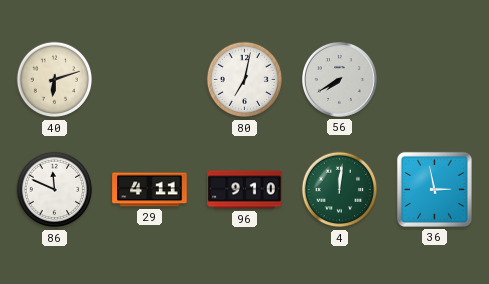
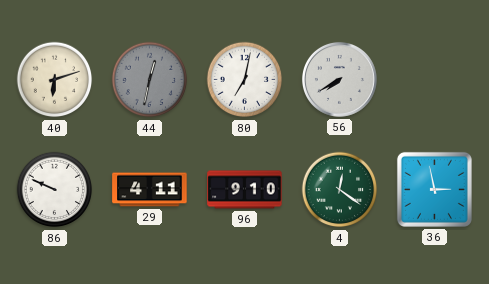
44: none -> 12:32 (150, 80)
86: 11:49 -> 9:49 (55, 190)
4: 12:01 -> 12:21 (340, 190)
